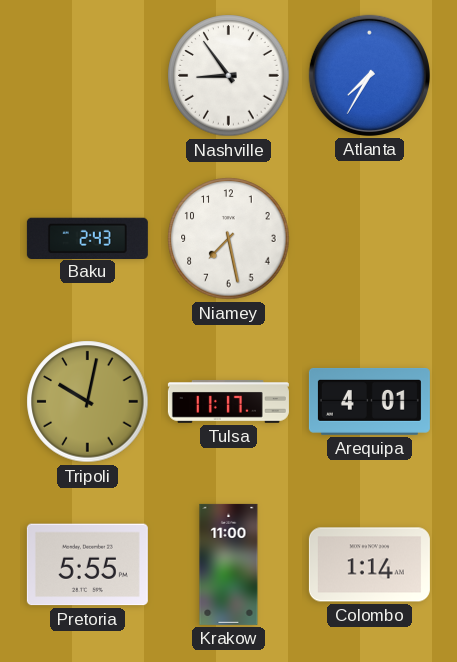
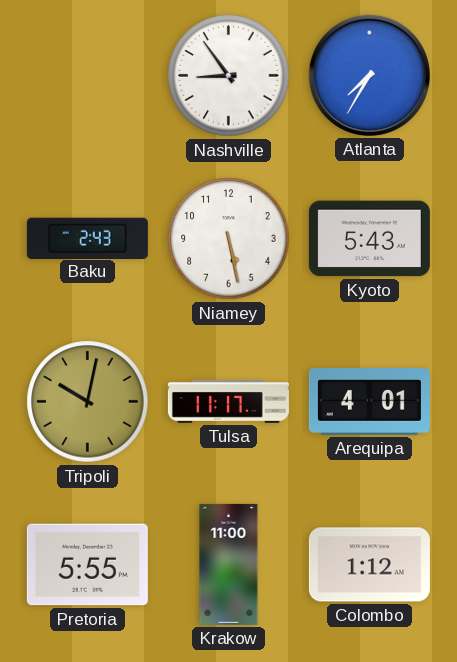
Niamey: 7:28 -> 5:28 (229, 239)
Kyoto: none -> 5:43 (369, 239)
Colombo: 1:14 -> 1:12 (369, 565)
